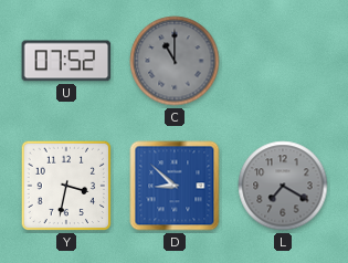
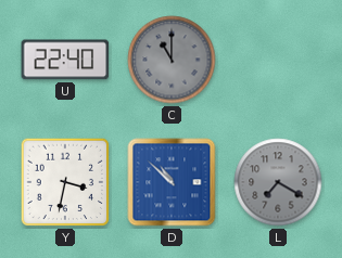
U: 07:52 -> 22:40 (65, 60)
D: 8:52 -> 10:52 (172, 182)
